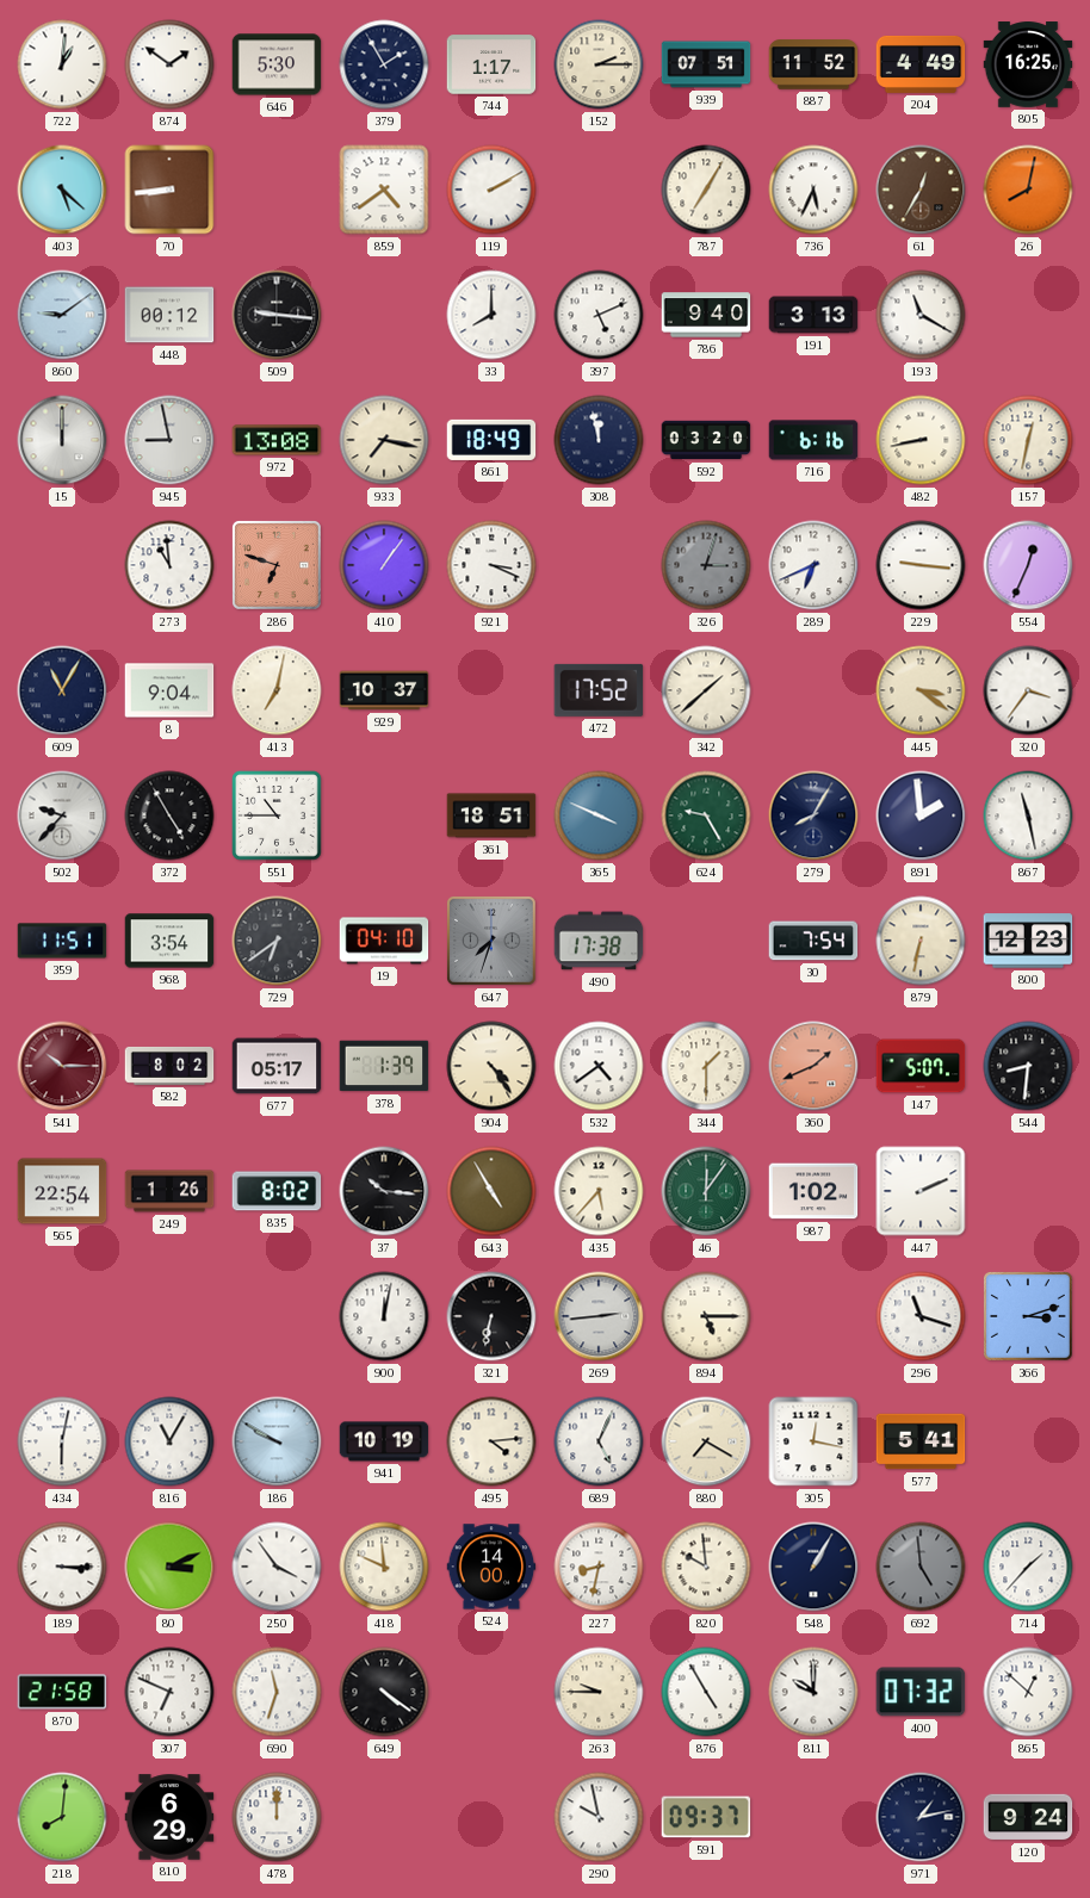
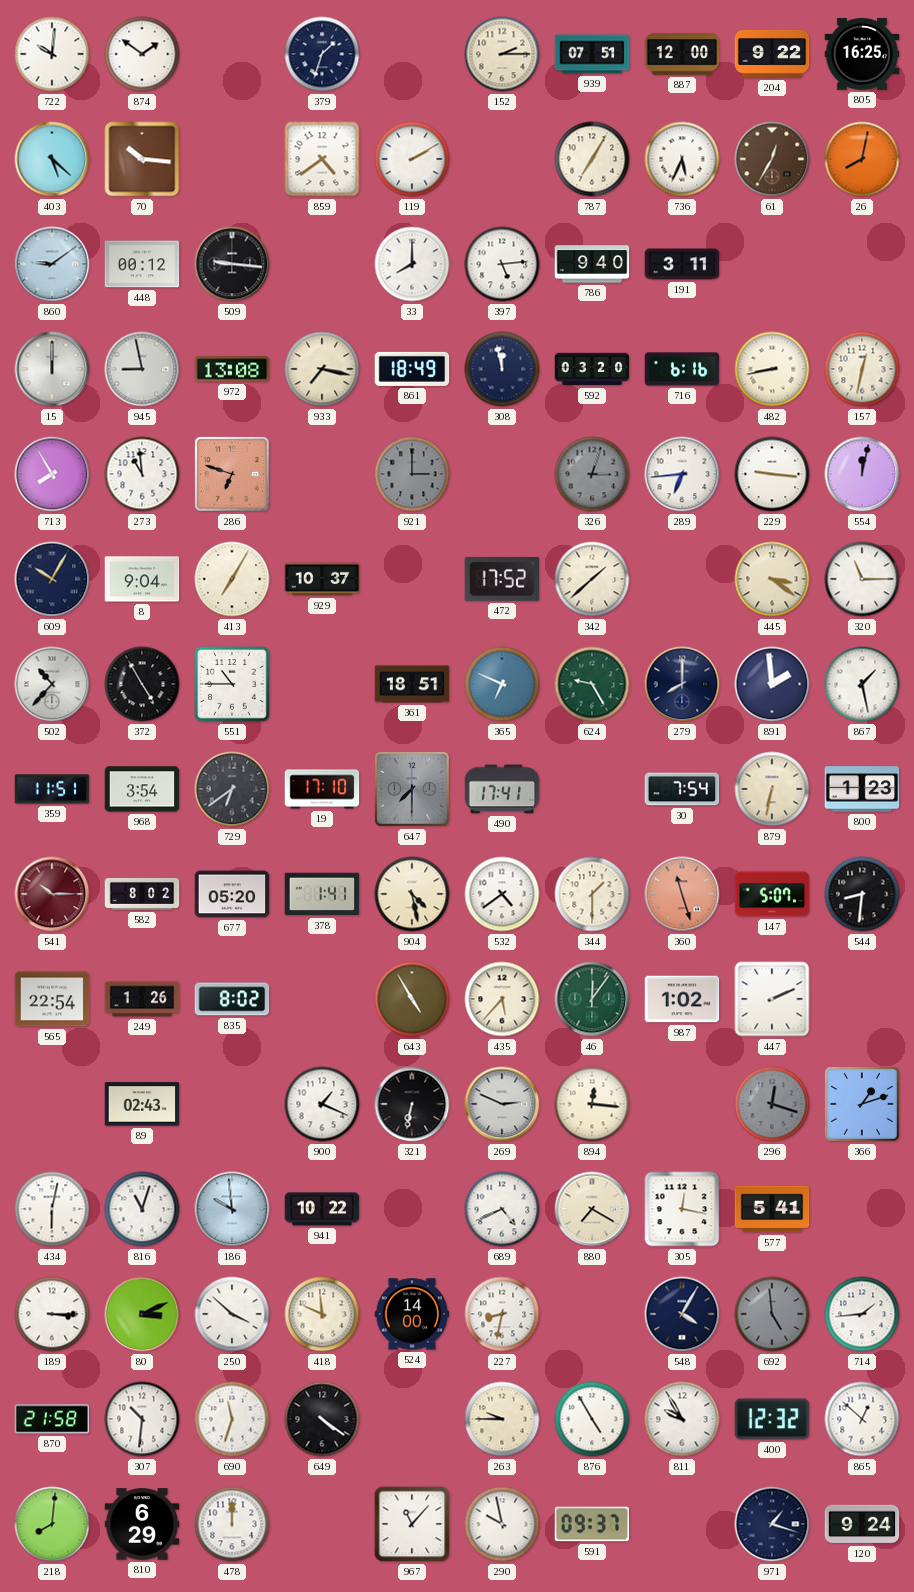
722: 1:01 -> 10:01 (52, 54)
646: 5:30 -> none (277, 64)
379: 1:55 -> 1:33 (322, 54)
744: 1:17 -> none (491, 64)
887: 11:52 -> 12:00 (682, 54)
204: 4:49 -> 9:22 (772, 54)
70: 8:44 -> 10:16 (142, 159)
397: 5:11 -> 5:14 (502, 264)
191: 3:13 -> 3:11 (682, 264)
193: 11:20 -> none (921, 315)
713: none -> 7:55 (52, 474)
410: 1:06 -> none (384, 565)
921: 3:19 -> 3:00 (412, 474)
921 dial: white -> grey (412, 474)
289: 6:41 -> 6:44 (682, 474)
554: 12:34 -> 12:02 (862, 474)
609: 11:05 -> 10:05 (52, 579)
413: 7:02 -> 7:05 (232, 579)
320: 3:36 -> 11:15 (862, 579)
502: 9:37 -> 10:37 (52, 684)
365: 3:49 -> 6:49 (502, 684)
279: 8:05 -> 8:00 (682, 684)
867: 11:28 -> 1:28 (862, 684)
19: 04:10 -> 17:10 (322, 789)
647: 7:33 -> 7:30 (413, 790)
490: 17:38 -> 17:41 (502, 789)
800: 12:23 -> 1:23 (862, 789)
677: 05:17 -> 05:20 (232, 894)
378: 1:39 -> 1:41 (322, 894)
904: 4:24 -> 4:28 (412, 894)
360: 1:41 -> 11:27 (682, 894)
37: 10:16 -> none (384, 1191)
89: none -> 02:43 (142, 1104)
900: 12:02 -> 1:19 (322, 1104)
269: 2:44 -> 2:49 (502, 1104)
894: 5:15 -> 12:16 (592, 1104)
296: 11:18 -> 12:18 (772, 1104)
296 dial: white -> grey (772, 1104)
366: 3:12 -> 1:12 (863, 1105)
816: 11:05 -> 11:03 (142, 1209)
186: 9:50 -> 9:59 (232, 1209)
941: 10:19 -> 10:22 (322, 1209)
495: 4:14 -> none (491, 1441)
689: 5:04 -> 4:41 (502, 1209)
250: 3:54 -> 3:52 (232, 1314)
820: 9:59 -> none (706, 1567)
548: 1:05 -> 4:05 (682, 1314)
714: 1:37 -> 1:44 (862, 1314)
307: 6:49 -> 10:31 (142, 1419)
811: 10:00 -> 9:55 (682, 1419)
400: 07:32 -> 12:32 (772, 1419)
967: none -> 11:07 (412, 1524)
971: 1:13 -> 1:18 (772, 1524)
